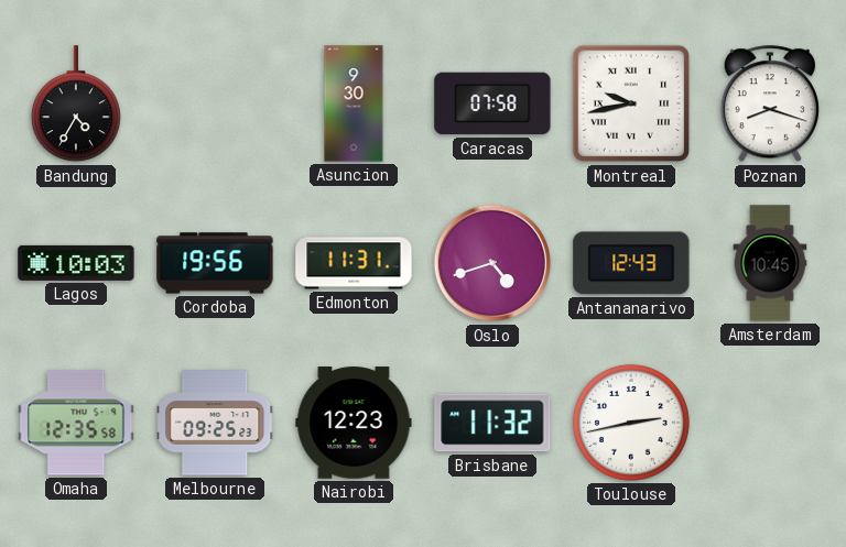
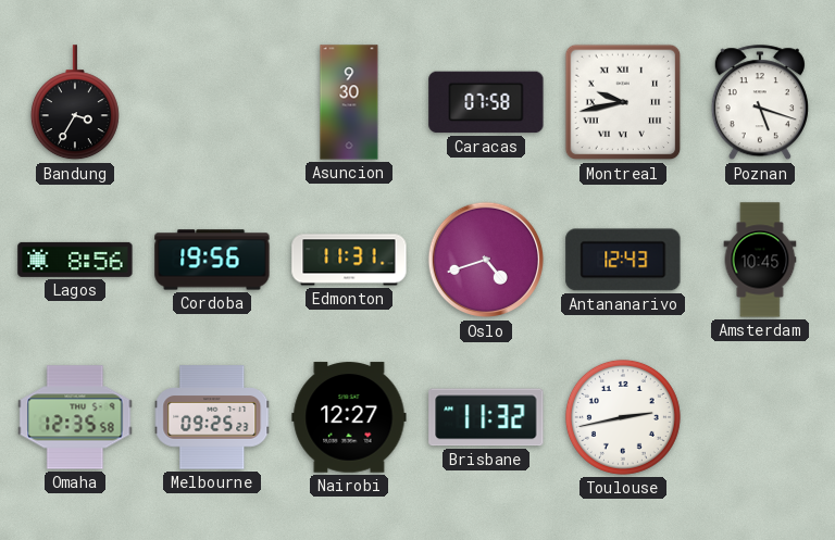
Bandung: 4:35 -> 3:35 (75, 103)
Poznan: 8:18 -> 5:18 (760, 103)
Lagos: 10:03 -> 8:56 (75, 260)
Nairobi: 12:23 -> 12:27 (349, 417)
